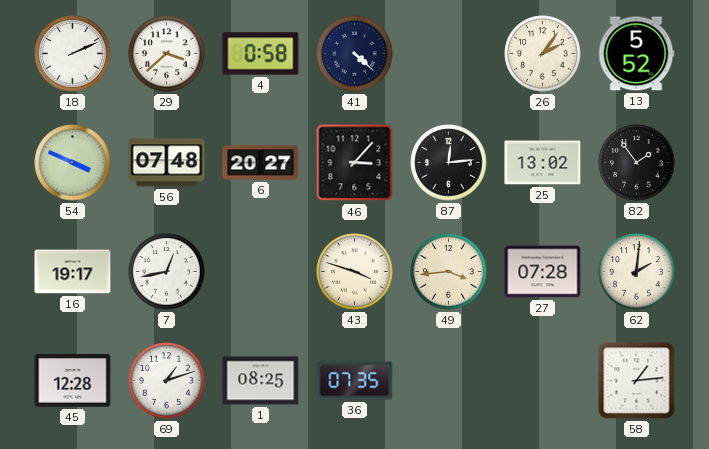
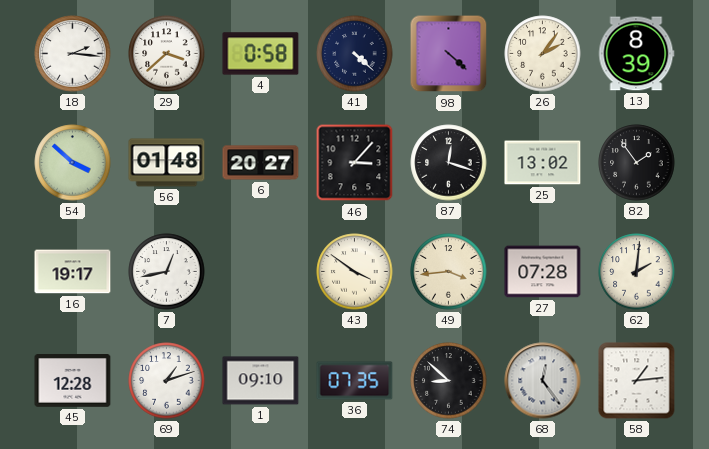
18: 2:11 -> 2:16 (73, 54)
98: none -> 4:22 (449, 54)
13: 5:52 -> 8:39 (636, 54)
54: 3:49 -> 3:52 (73, 163)
56: 07:48 -> 01:48 (167, 163)
87: 12:14 -> 12:18 (449, 163)
43: 3:48 -> 3:51 (355, 272)
1: 08:25 -> 09:10 (261, 381)
74: none -> 8:52 (449, 381)
68: none -> 12:24 (543, 381)
